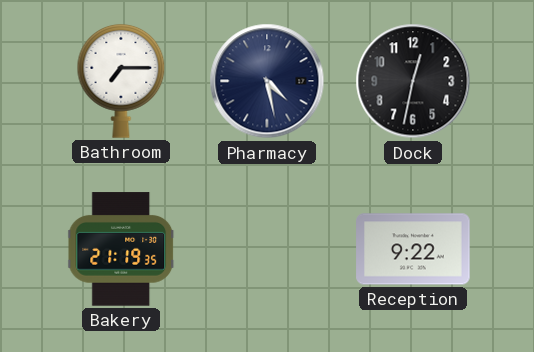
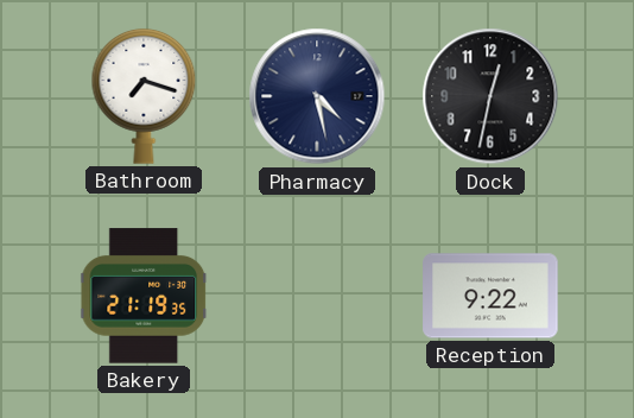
Bathroom: 7:15 -> 7:18 (144, 96)
